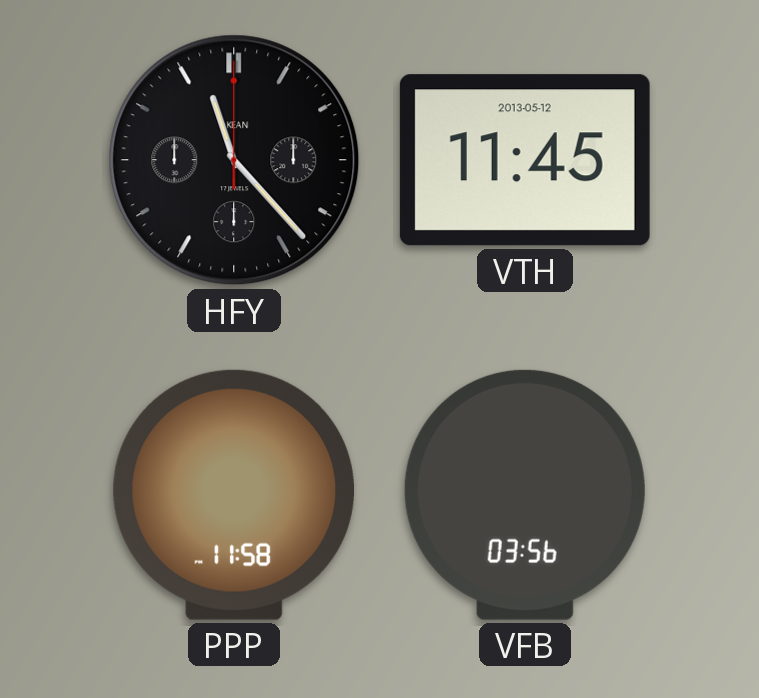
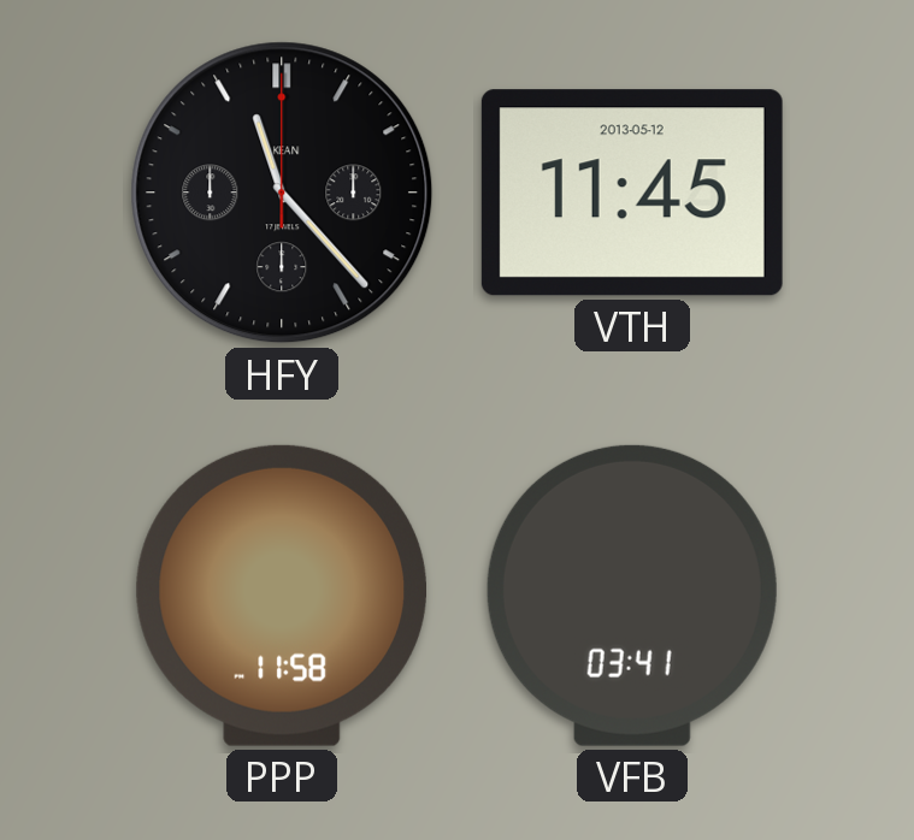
VFB: 03:56 -> 03:41 (632, 596)
